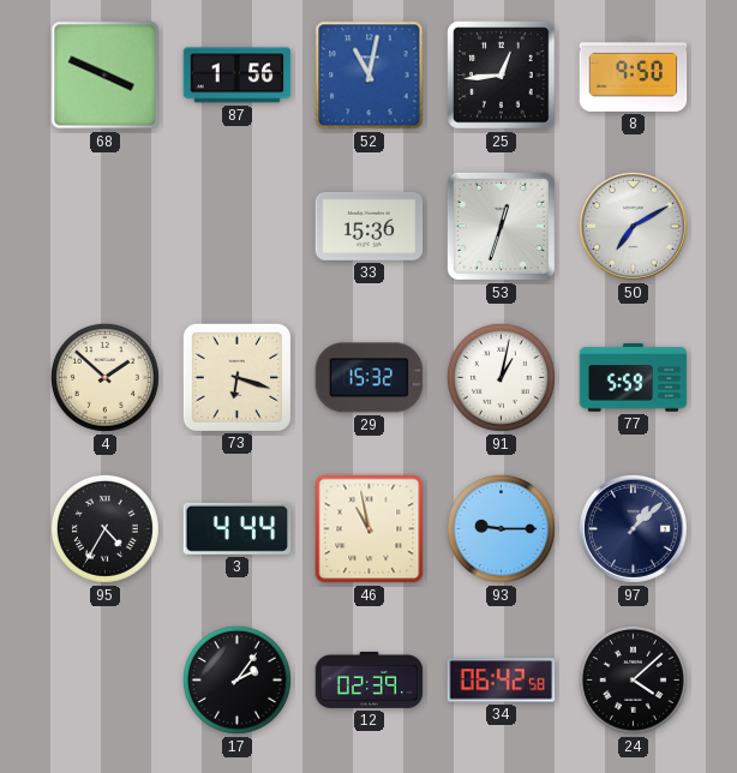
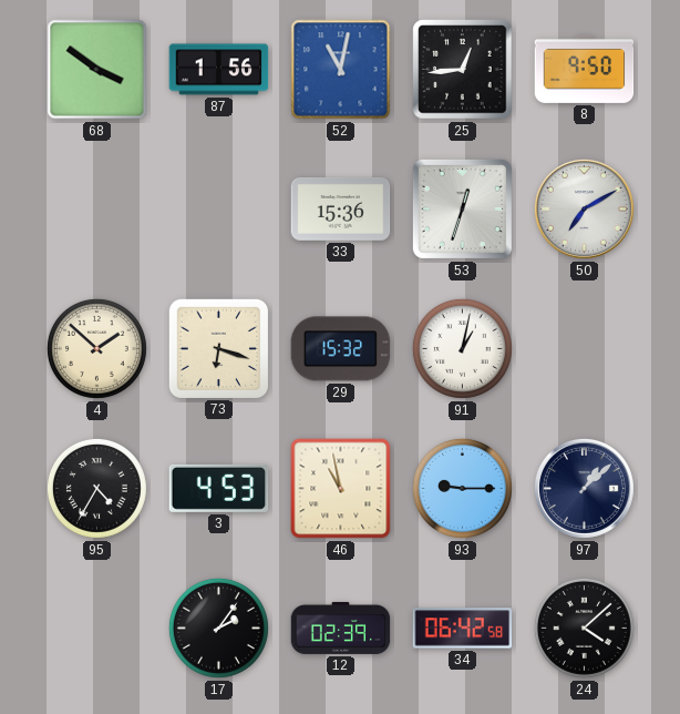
68: 3:49 -> 3:51 (97, 70)
77: 5:59 -> none (634, 378)
3: 4:44 -> 4:53 (219, 488)
